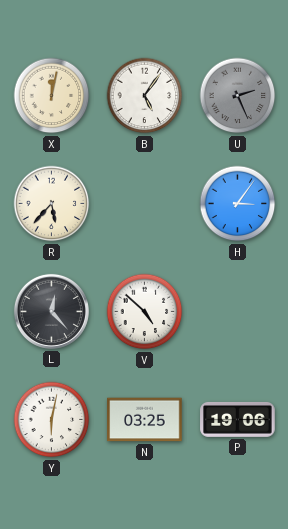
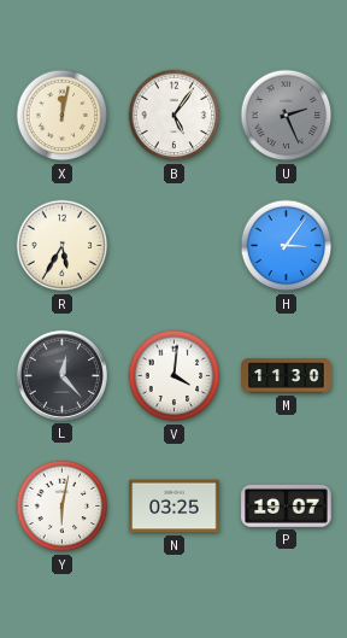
R: 5:37 -> 5:35 (63, 246)
V: 4:52 -> 4:01 (175, 376)
M: none -> 11:30 (287, 376)
P: 19:06 -> 19:07 (287, 505)
